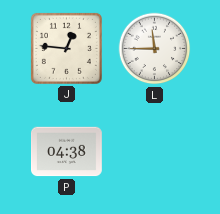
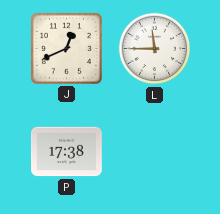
J: 12:46 -> 12:41 (66, 48)
P: 04:38 -> 17:38 (67, 152)
